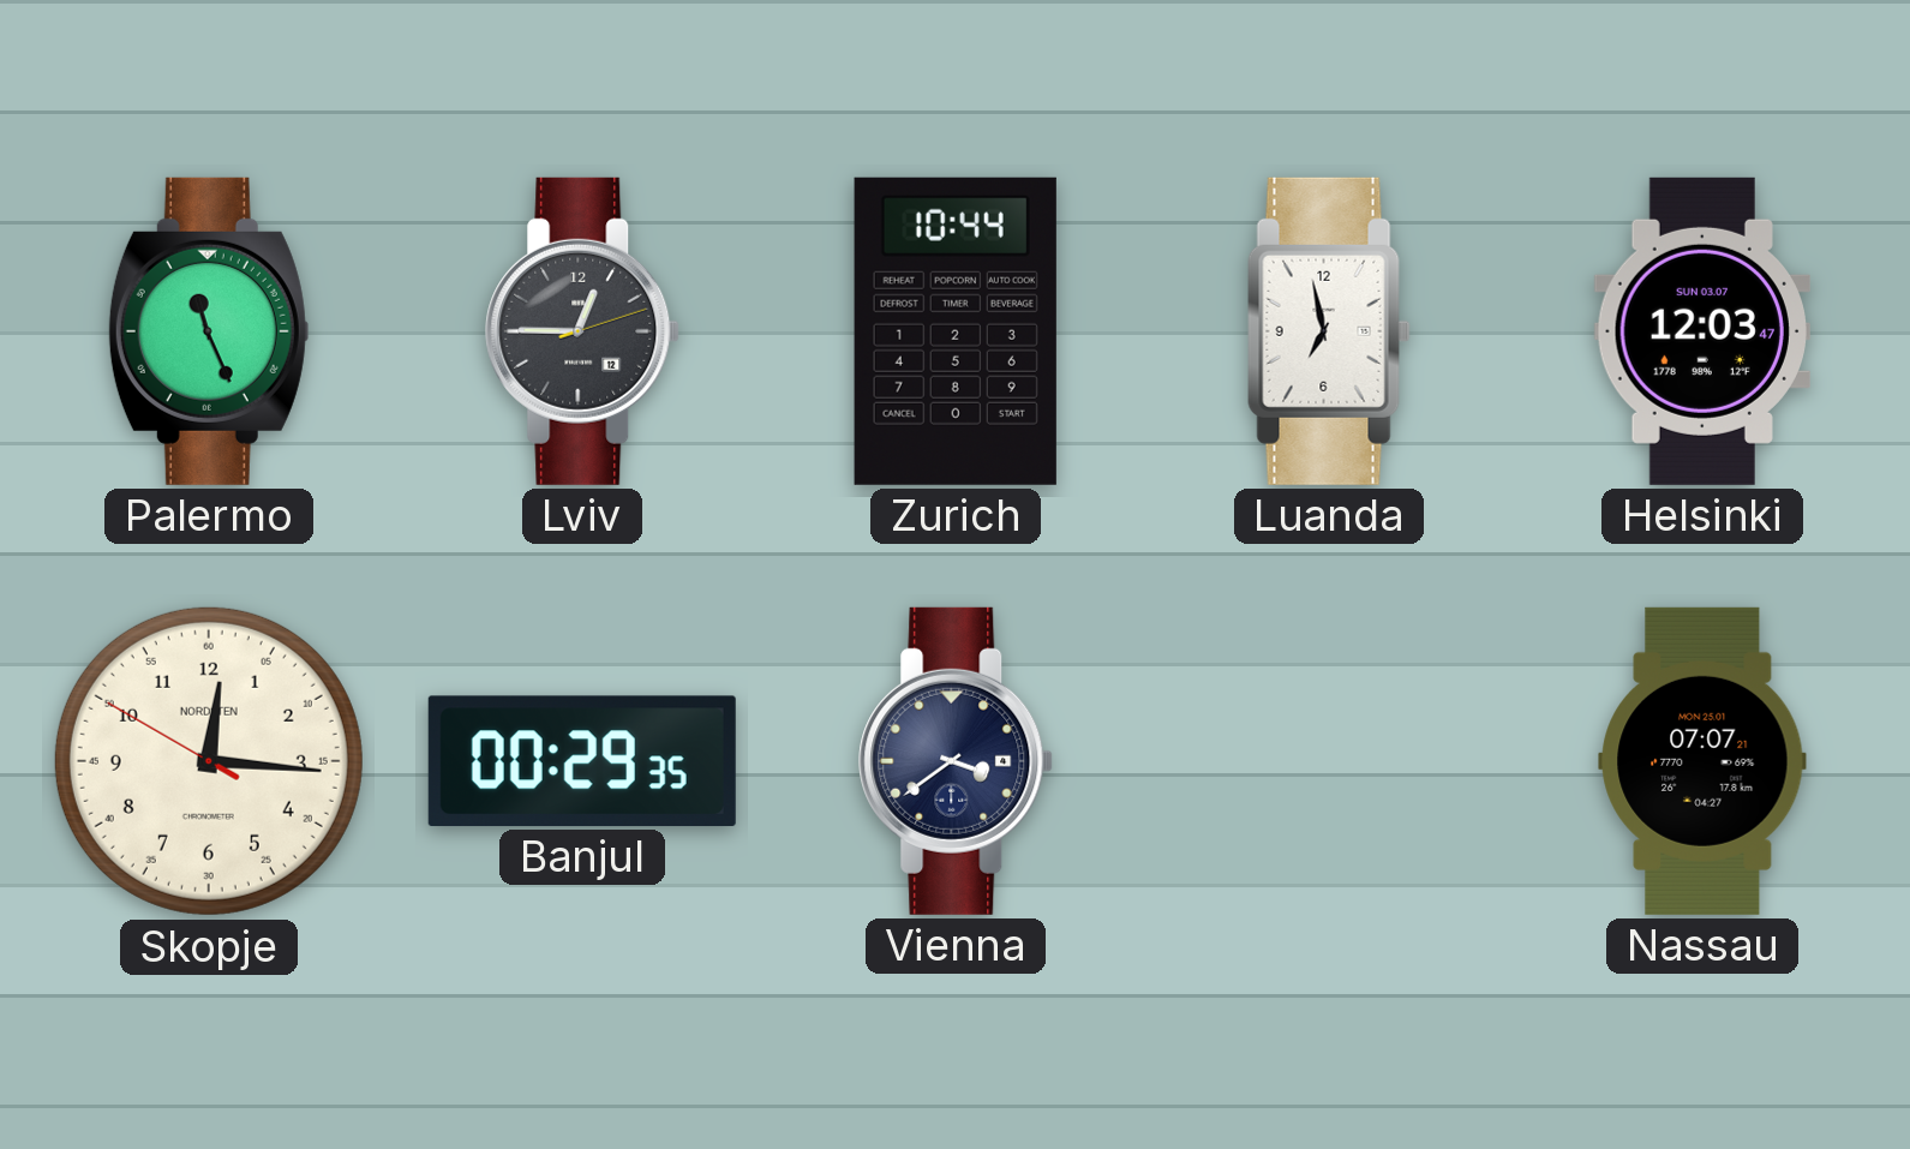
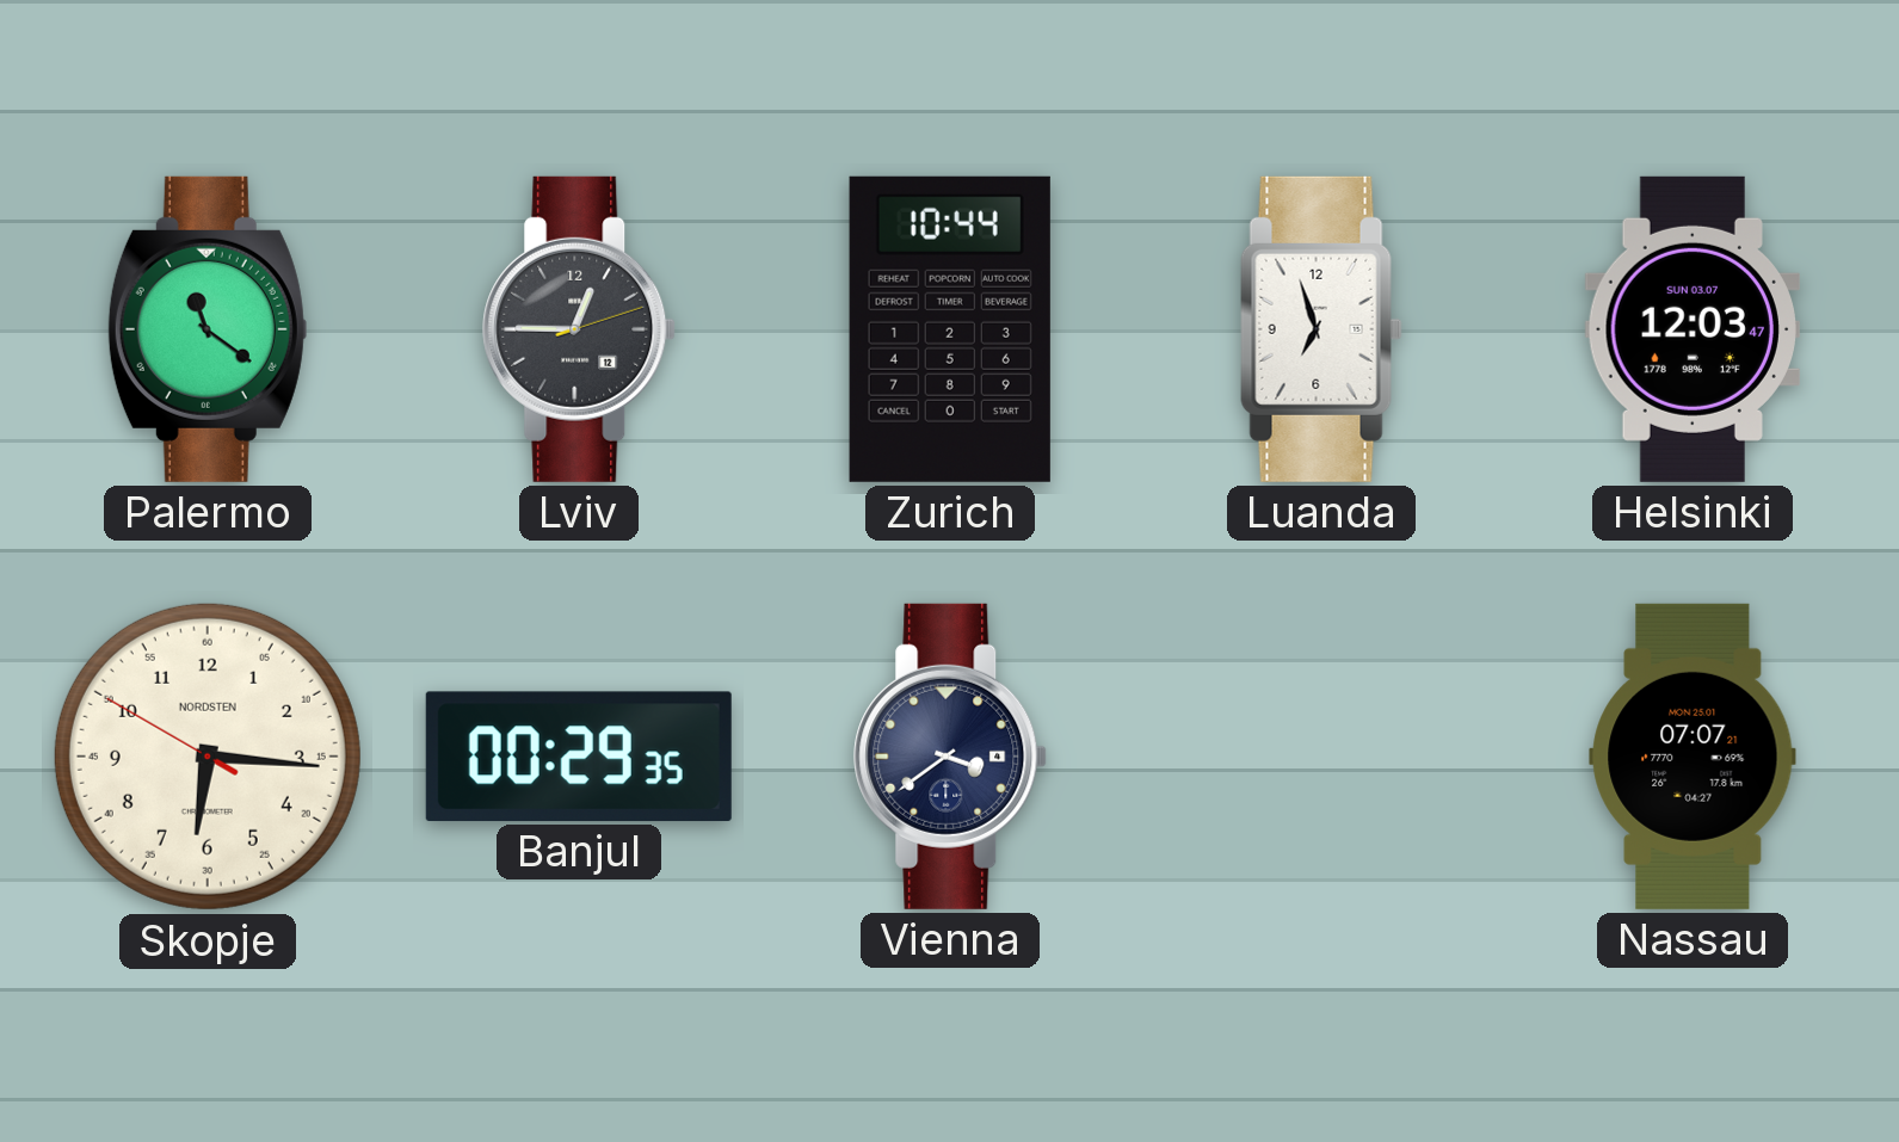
Palermo: 11:26 -> 11:21 (208, 329)
Luanda: 6:58 -> 6:57 (1321, 329)
Skopje: 12:15 -> 6:15 (208, 757)
